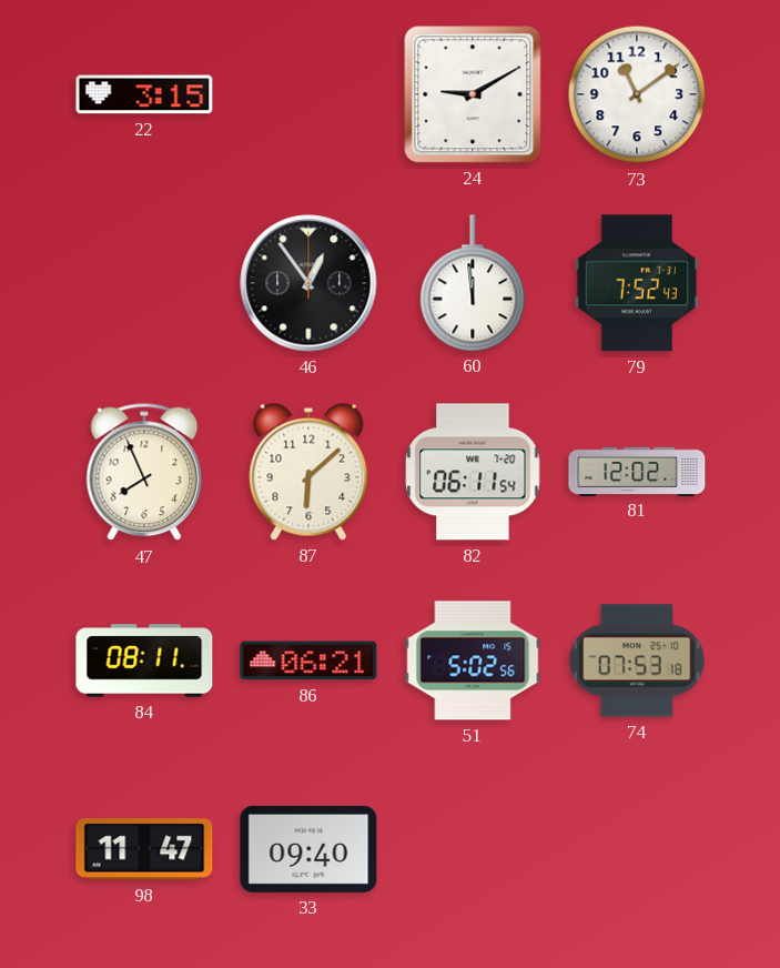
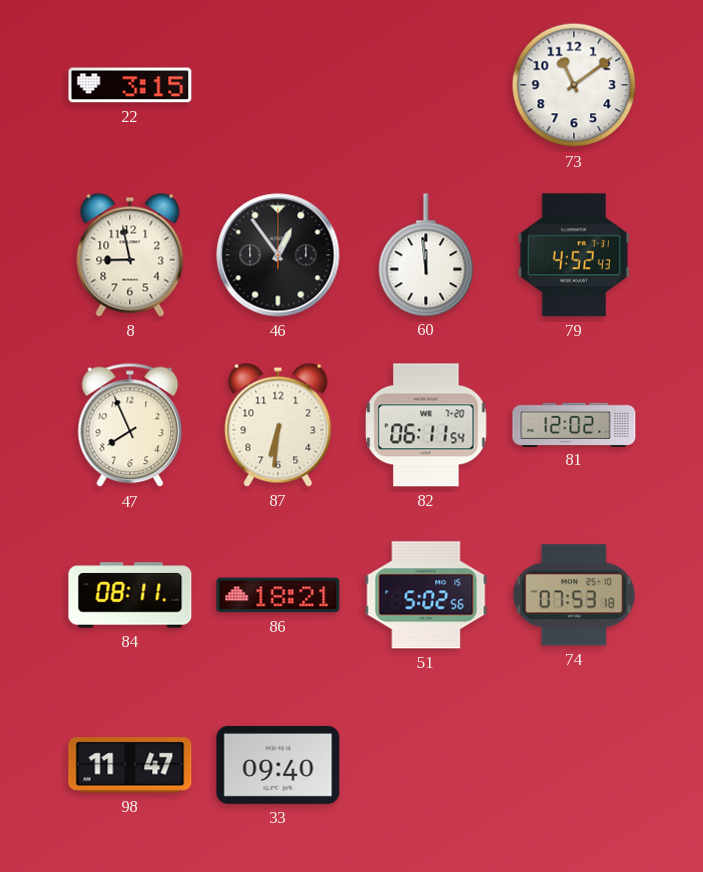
24: 9:10 -> none (473, 94)
8: none -> 8:58 (130, 255)
79: 7:52 -> 4:52 (574, 255)
87: 6:08 -> 6:31 (278, 425)
86: 06:21 -> 18:21 (278, 595)
